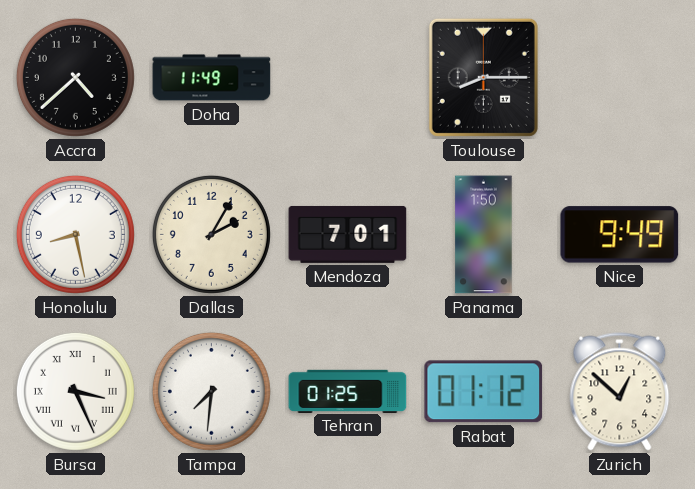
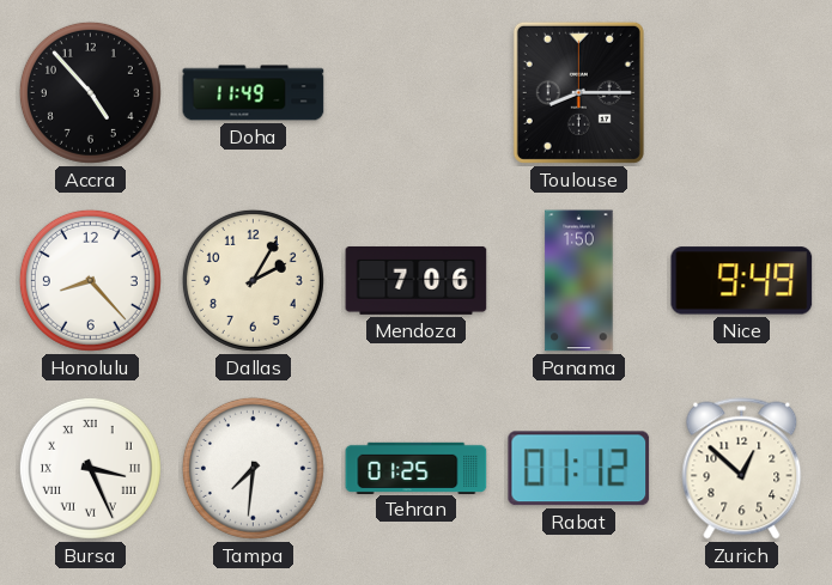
Accra: 4:38 -> 4:53 (90, 92)
Honolulu: 8:28 -> 8:23 (90, 280)
Mendoza: 7:01 -> 7:06 (417, 280)
